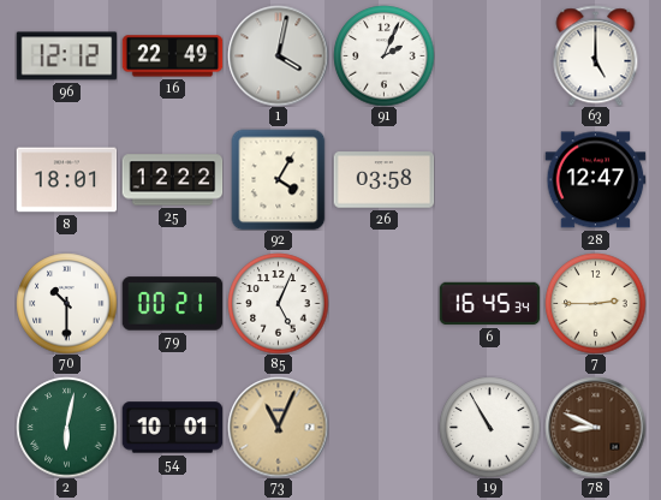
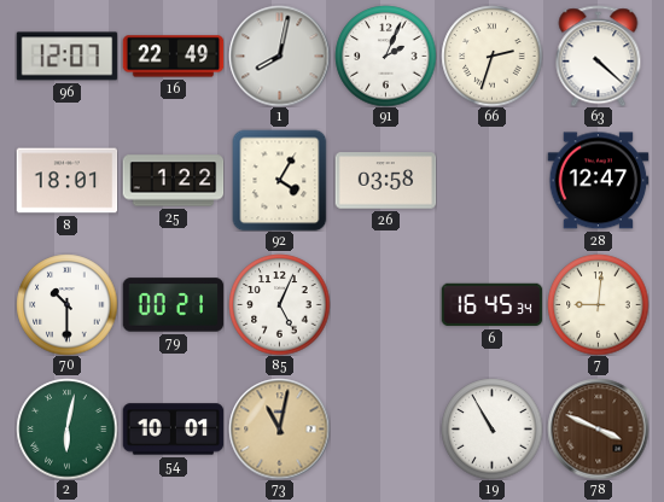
96: 12:12 -> 12:07 (66, 57)
1: 4:02 -> 8:02 (279, 56)
66: none -> 2:33 (491, 56)
63: 5:00 -> 4:22 (599, 56)
25: 12:22 -> 1:22 (173, 181)
7: 2:45 -> 9:01 (598, 304)
73: 11:04 -> 11:02 (279, 428)
78: 8:49 -> 3:49 (598, 428)
